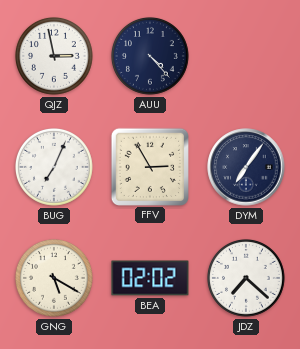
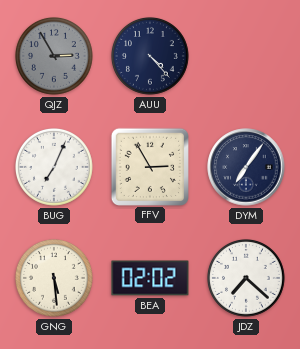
QJZ: 2:58 -> 2:55 (55, 57)
QJZ dial: white -> grey (55, 57)
GNG: 5:20 -> 5:29 (55, 279)
